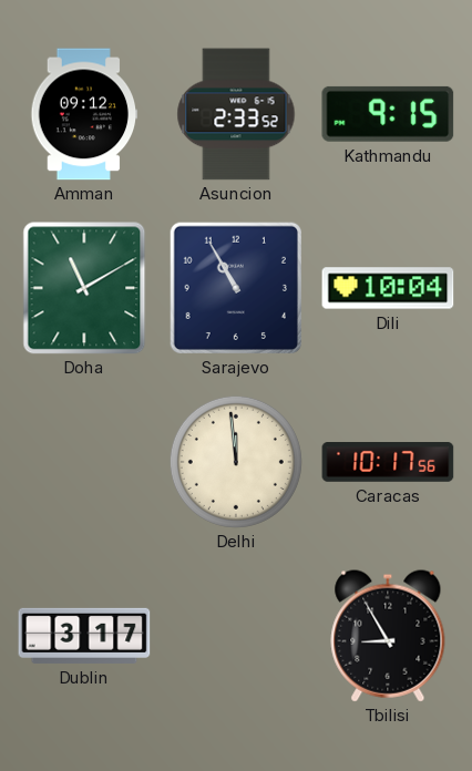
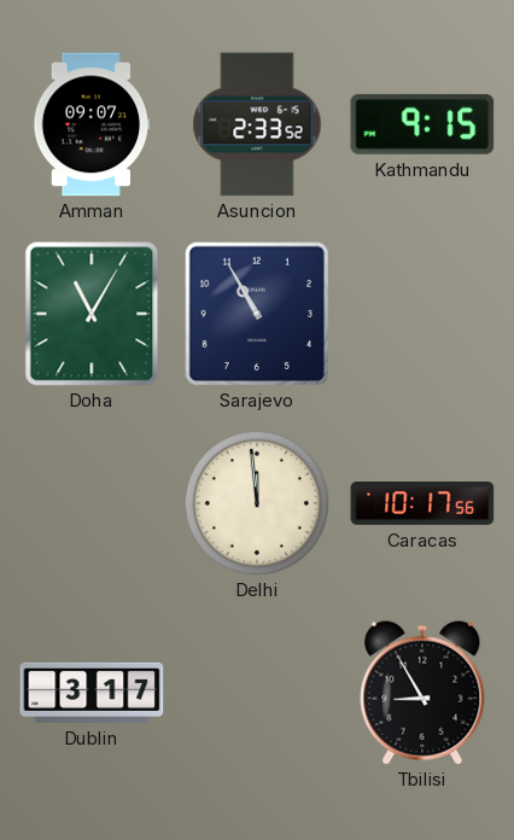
Amman: 09:12 -> 09:07 (92, 124)
Doha: 11:10 -> 11:05 (92, 314)
Dili: 10:04 -> none (388, 288)
